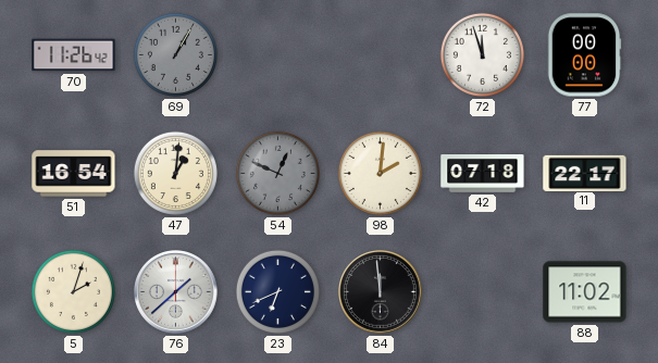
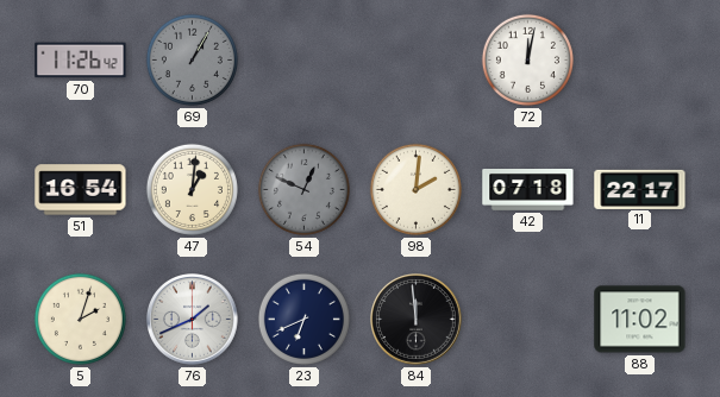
72: 11:57 -> 12:02 (527, 59)
77: 00:00 -> none (584, 55)
76: 1:38 -> 1:41 (193, 320)
